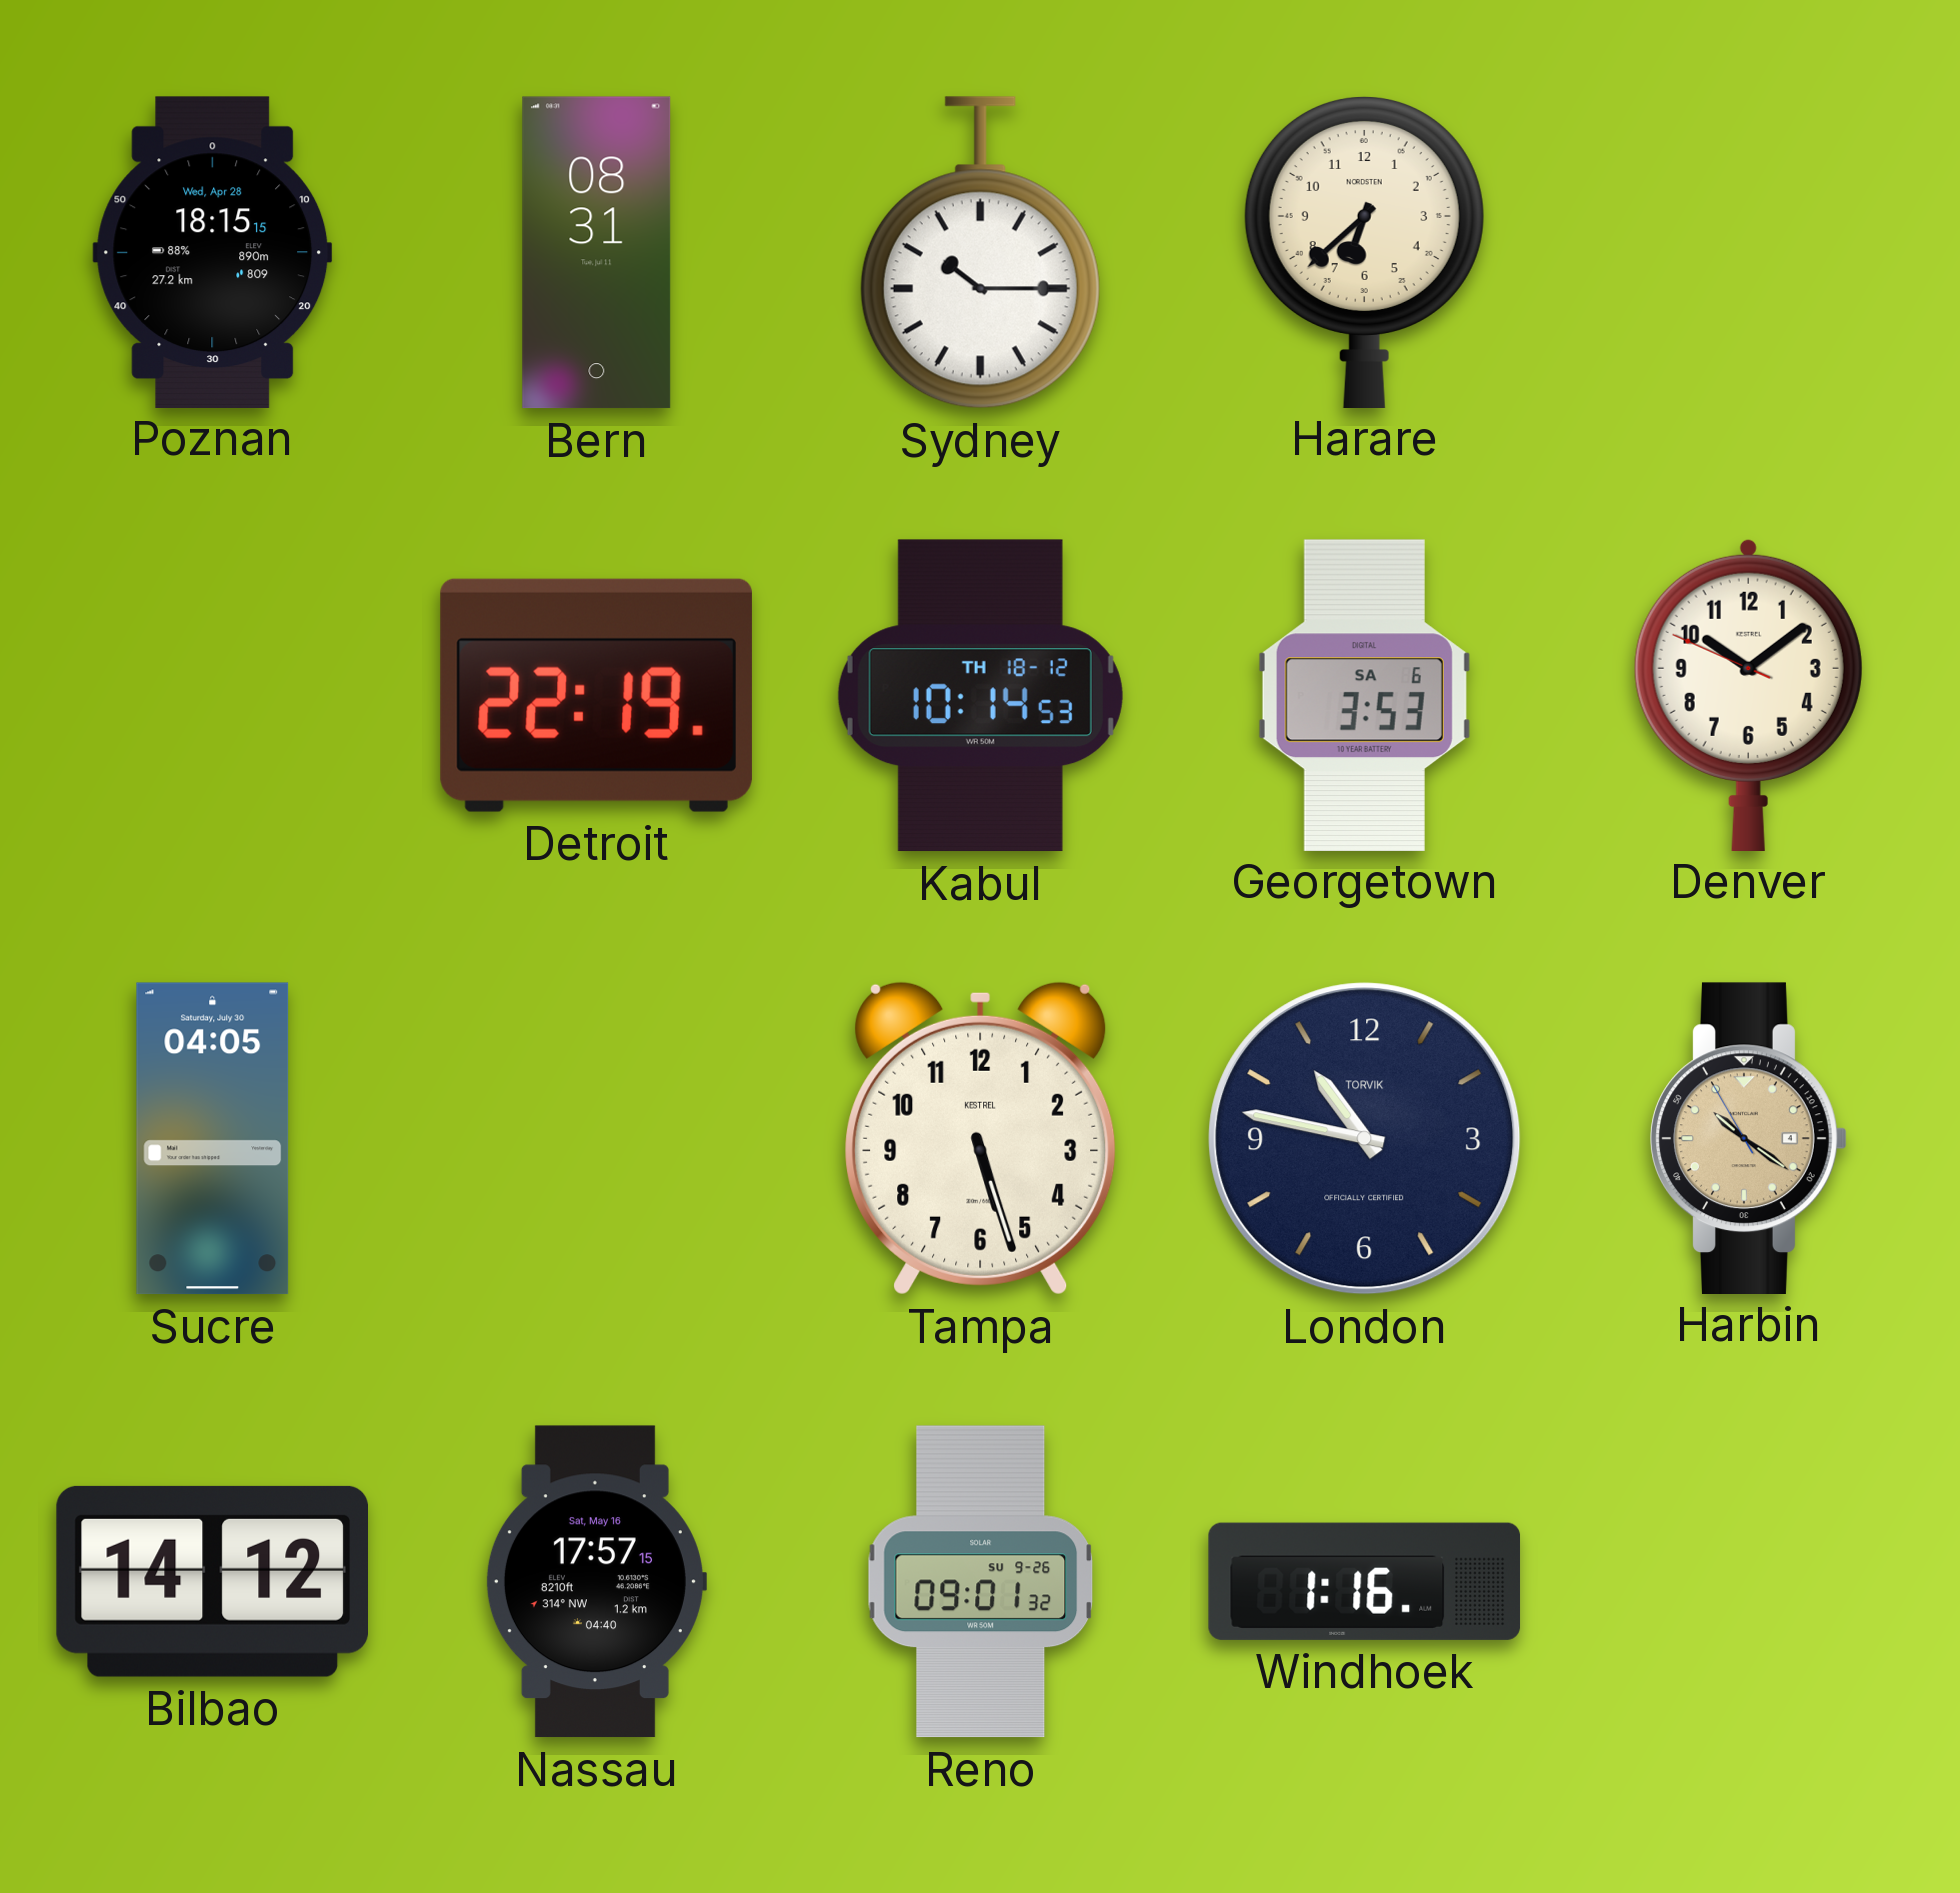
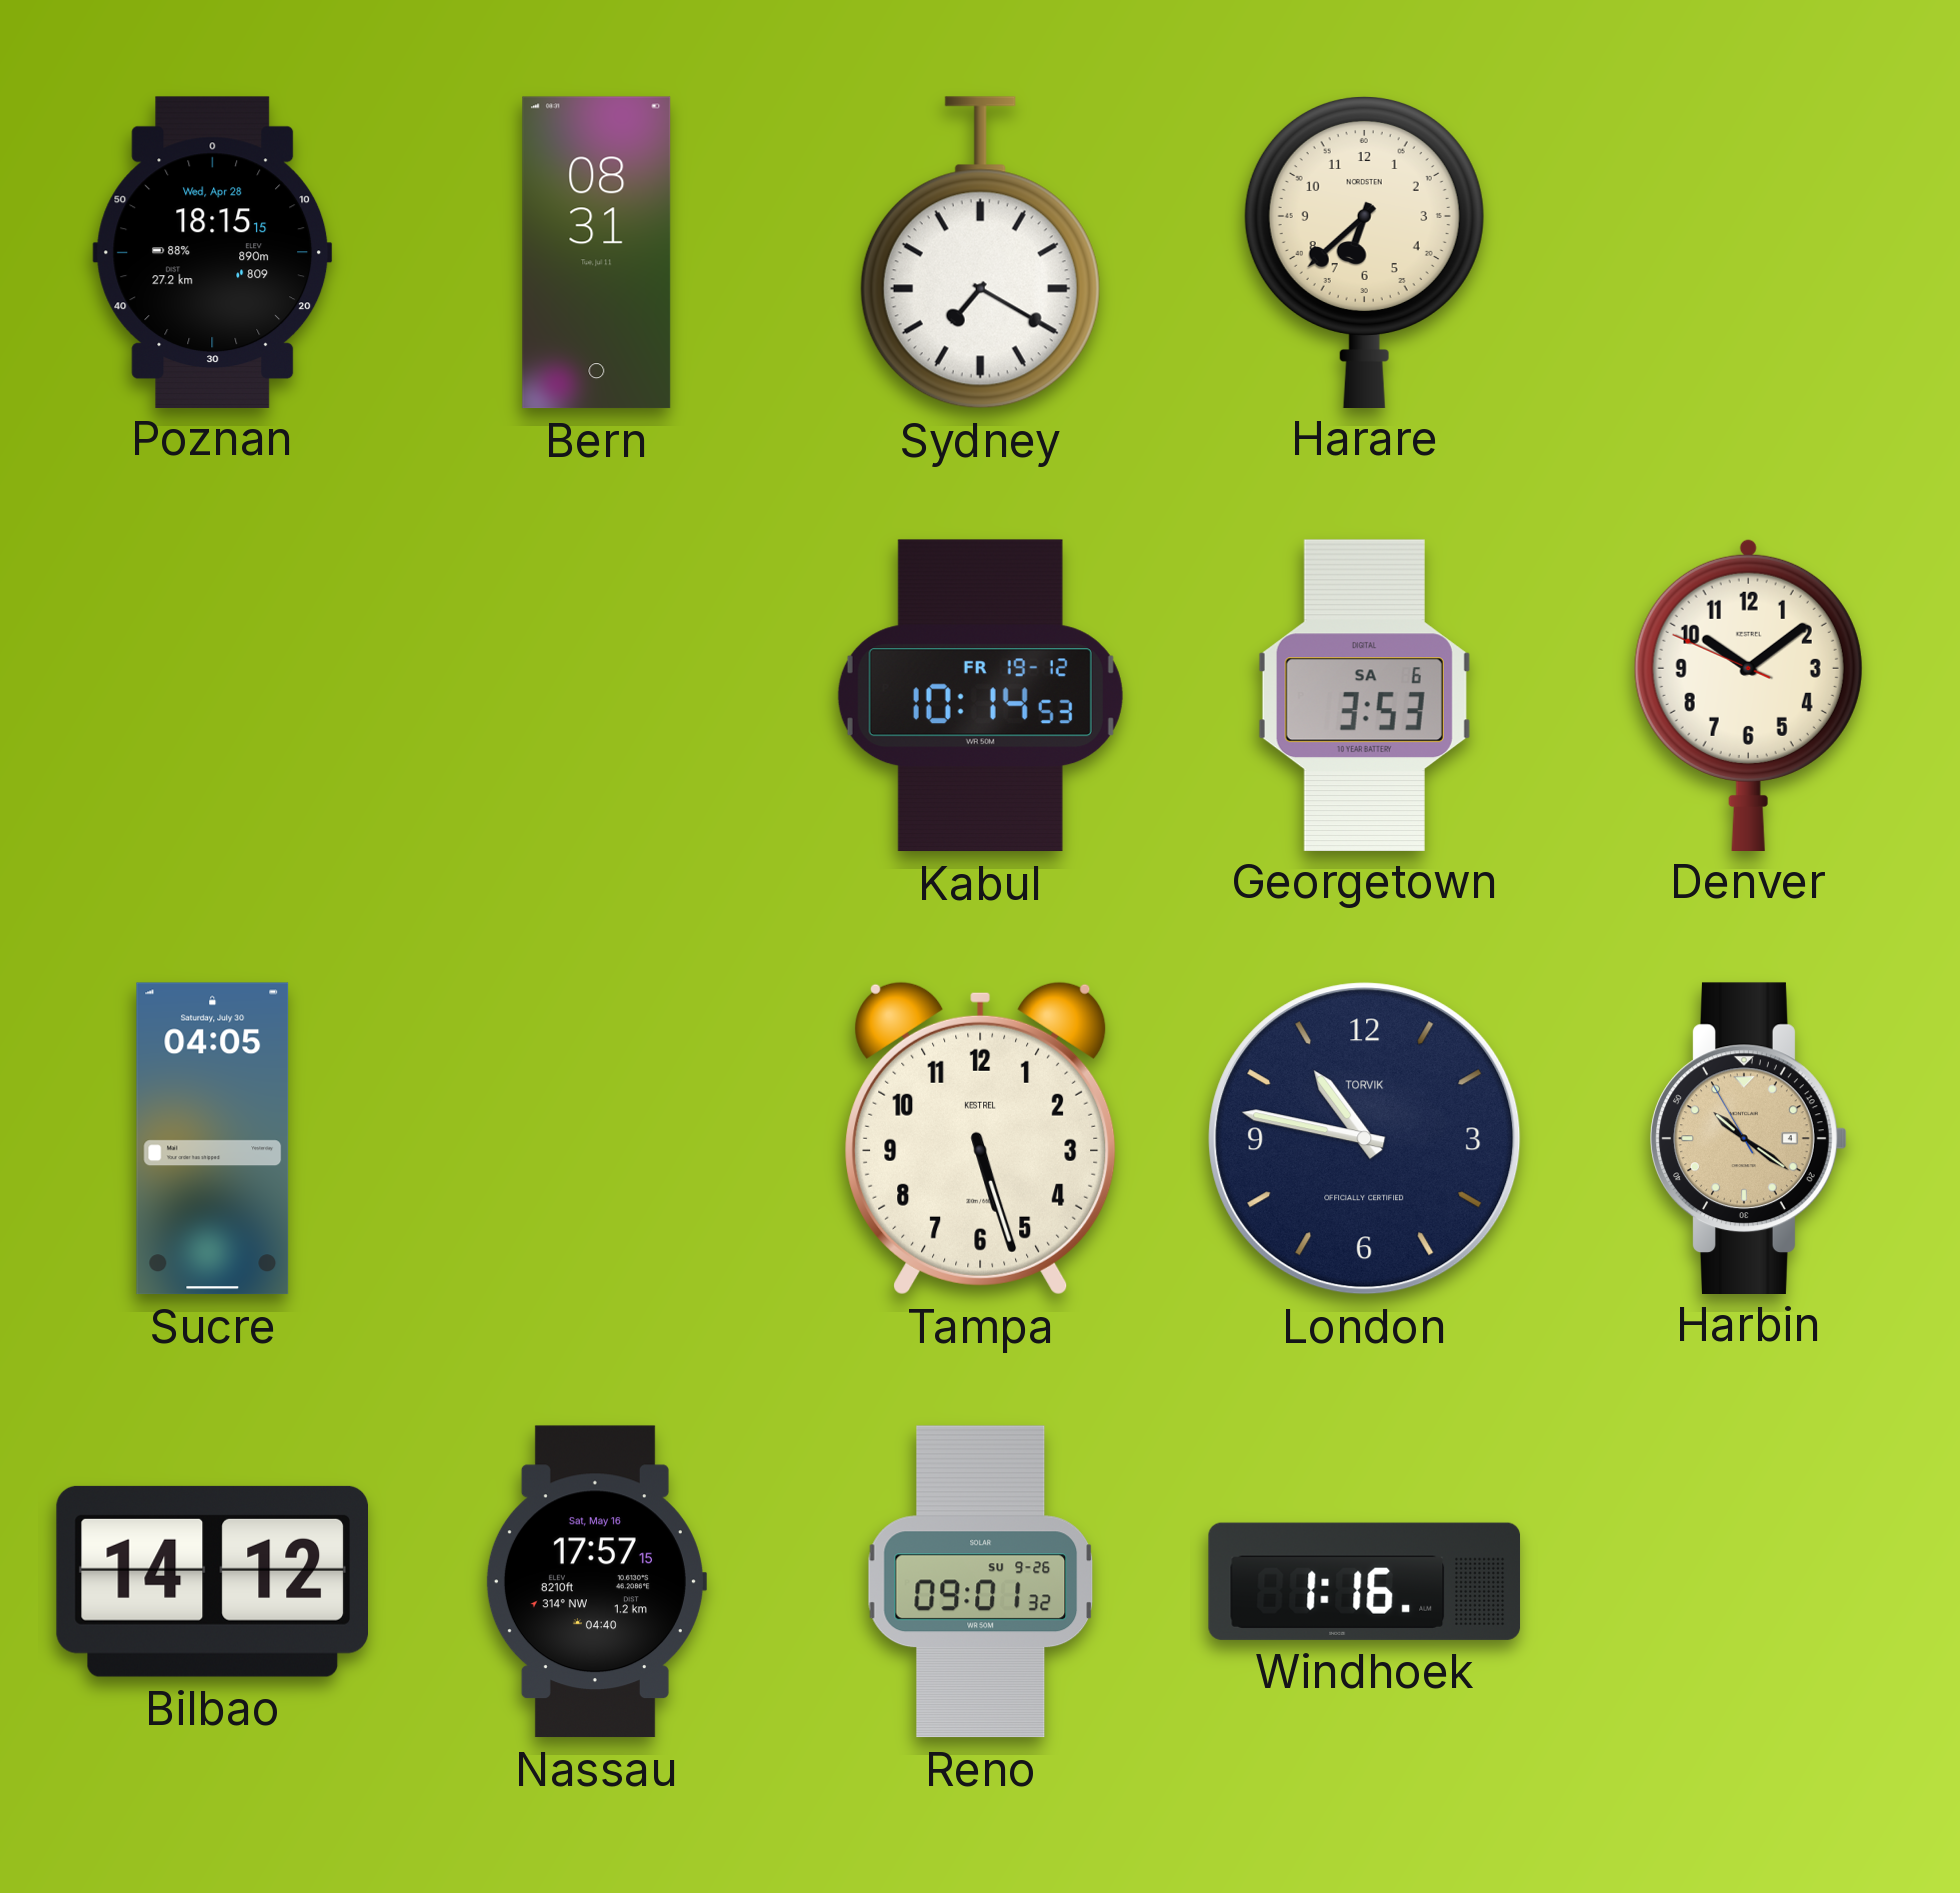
Sydney: 10:15 -> 7:20 (980, 253)
Detroit: 22:19 -> none (596, 695)
Kabul date: TH 18-12 -> FR 19-12 (980, 696)
